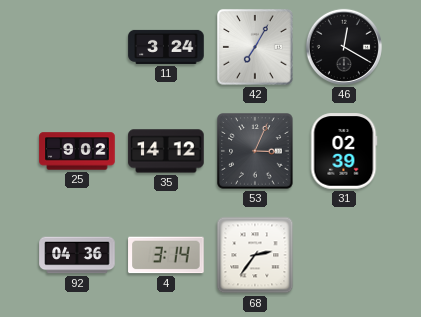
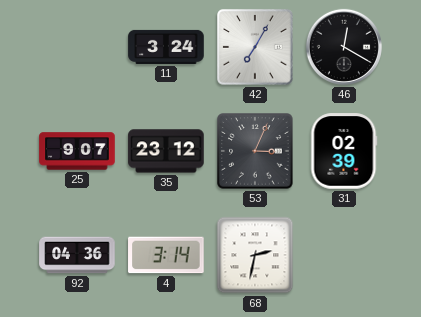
25: 9:02 -> 9:07 (77, 151)
35: 14:12 -> 23:12 (166, 151)
68: 2:36 -> 2:32 (255, 255)
